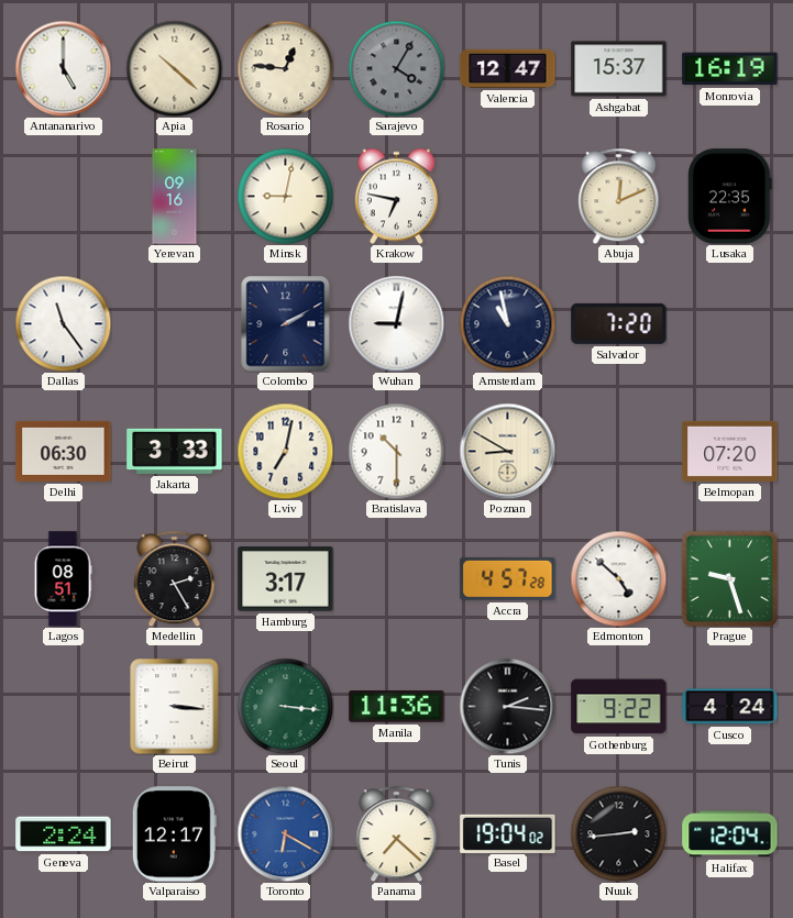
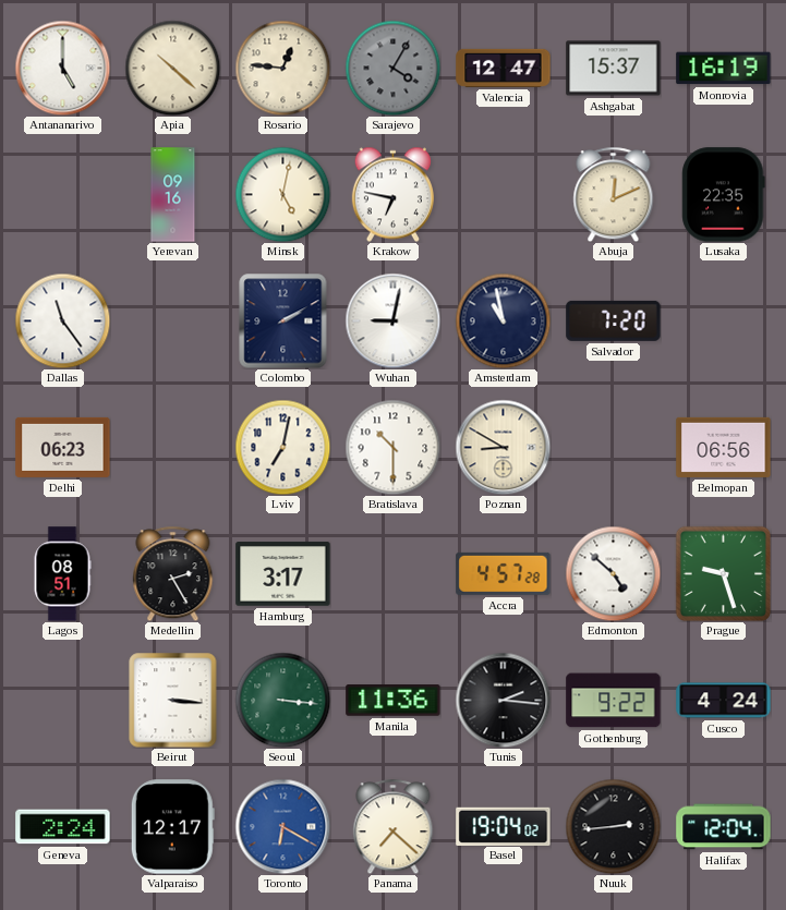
Minsk: 9:02 -> 5:02 (282, 194)
Delhi: 06:30 -> 06:23 (63, 447)
Jakarta: 3:33 -> none (175, 451)
Belmopan: 07:20 -> 06:56 (724, 447)
